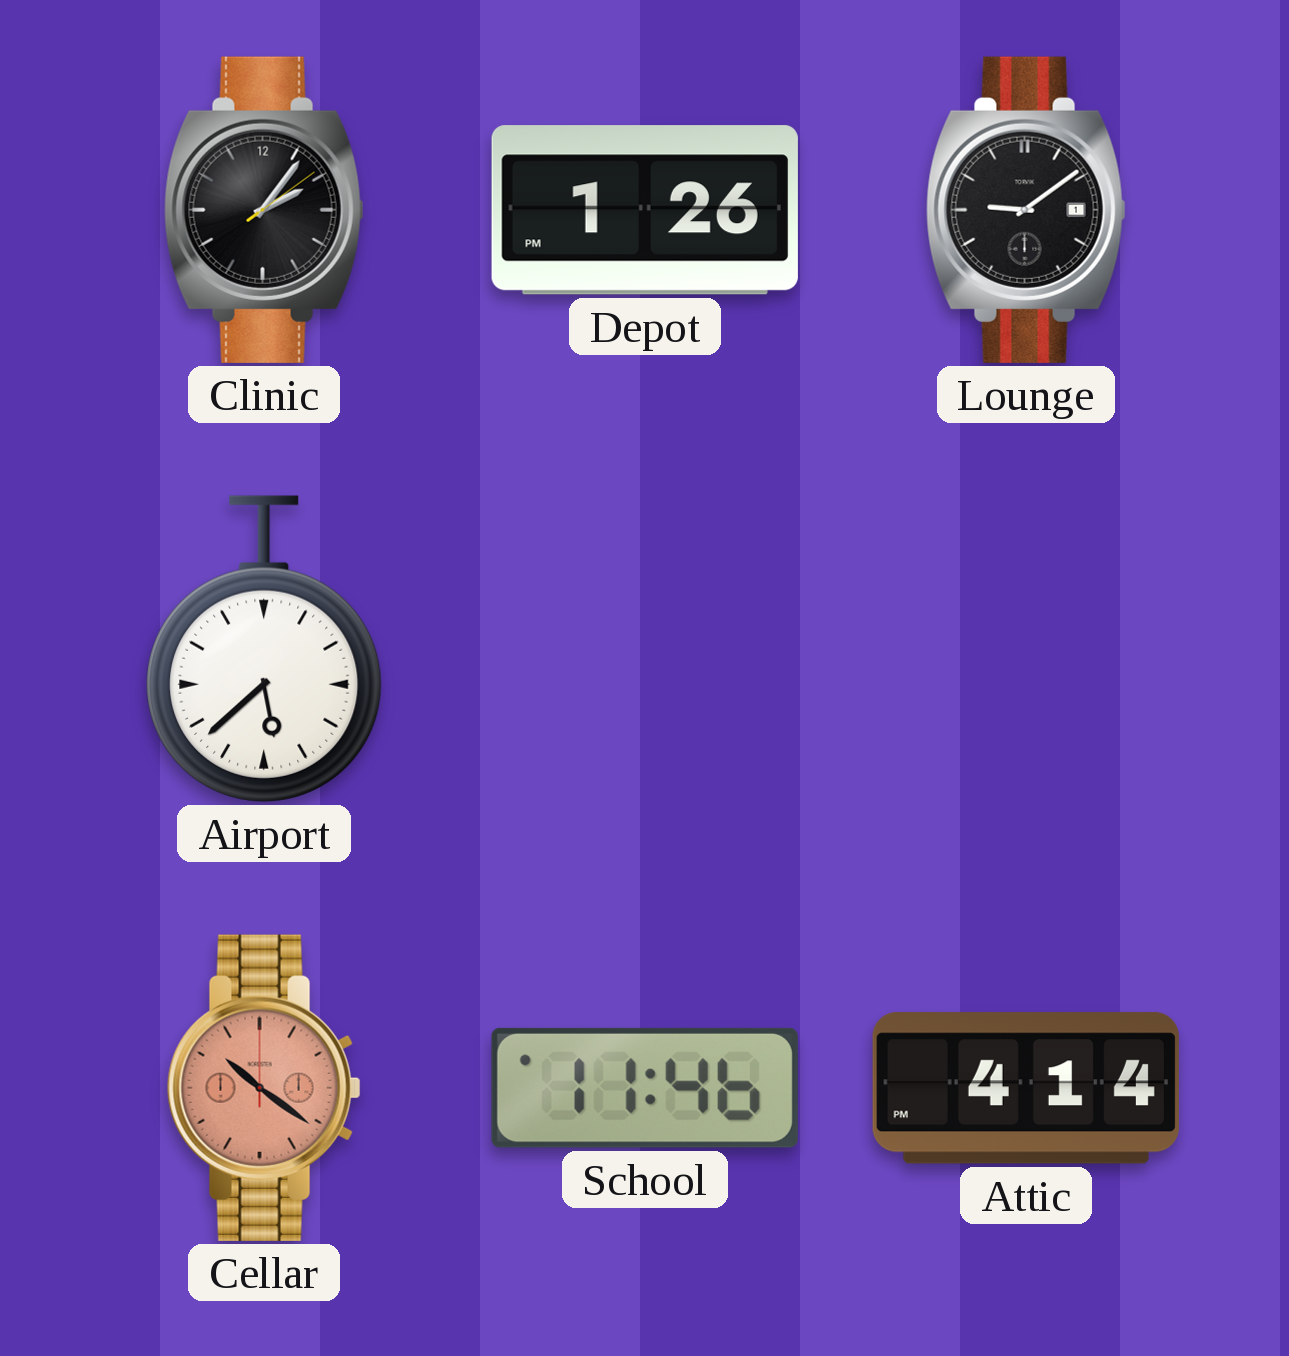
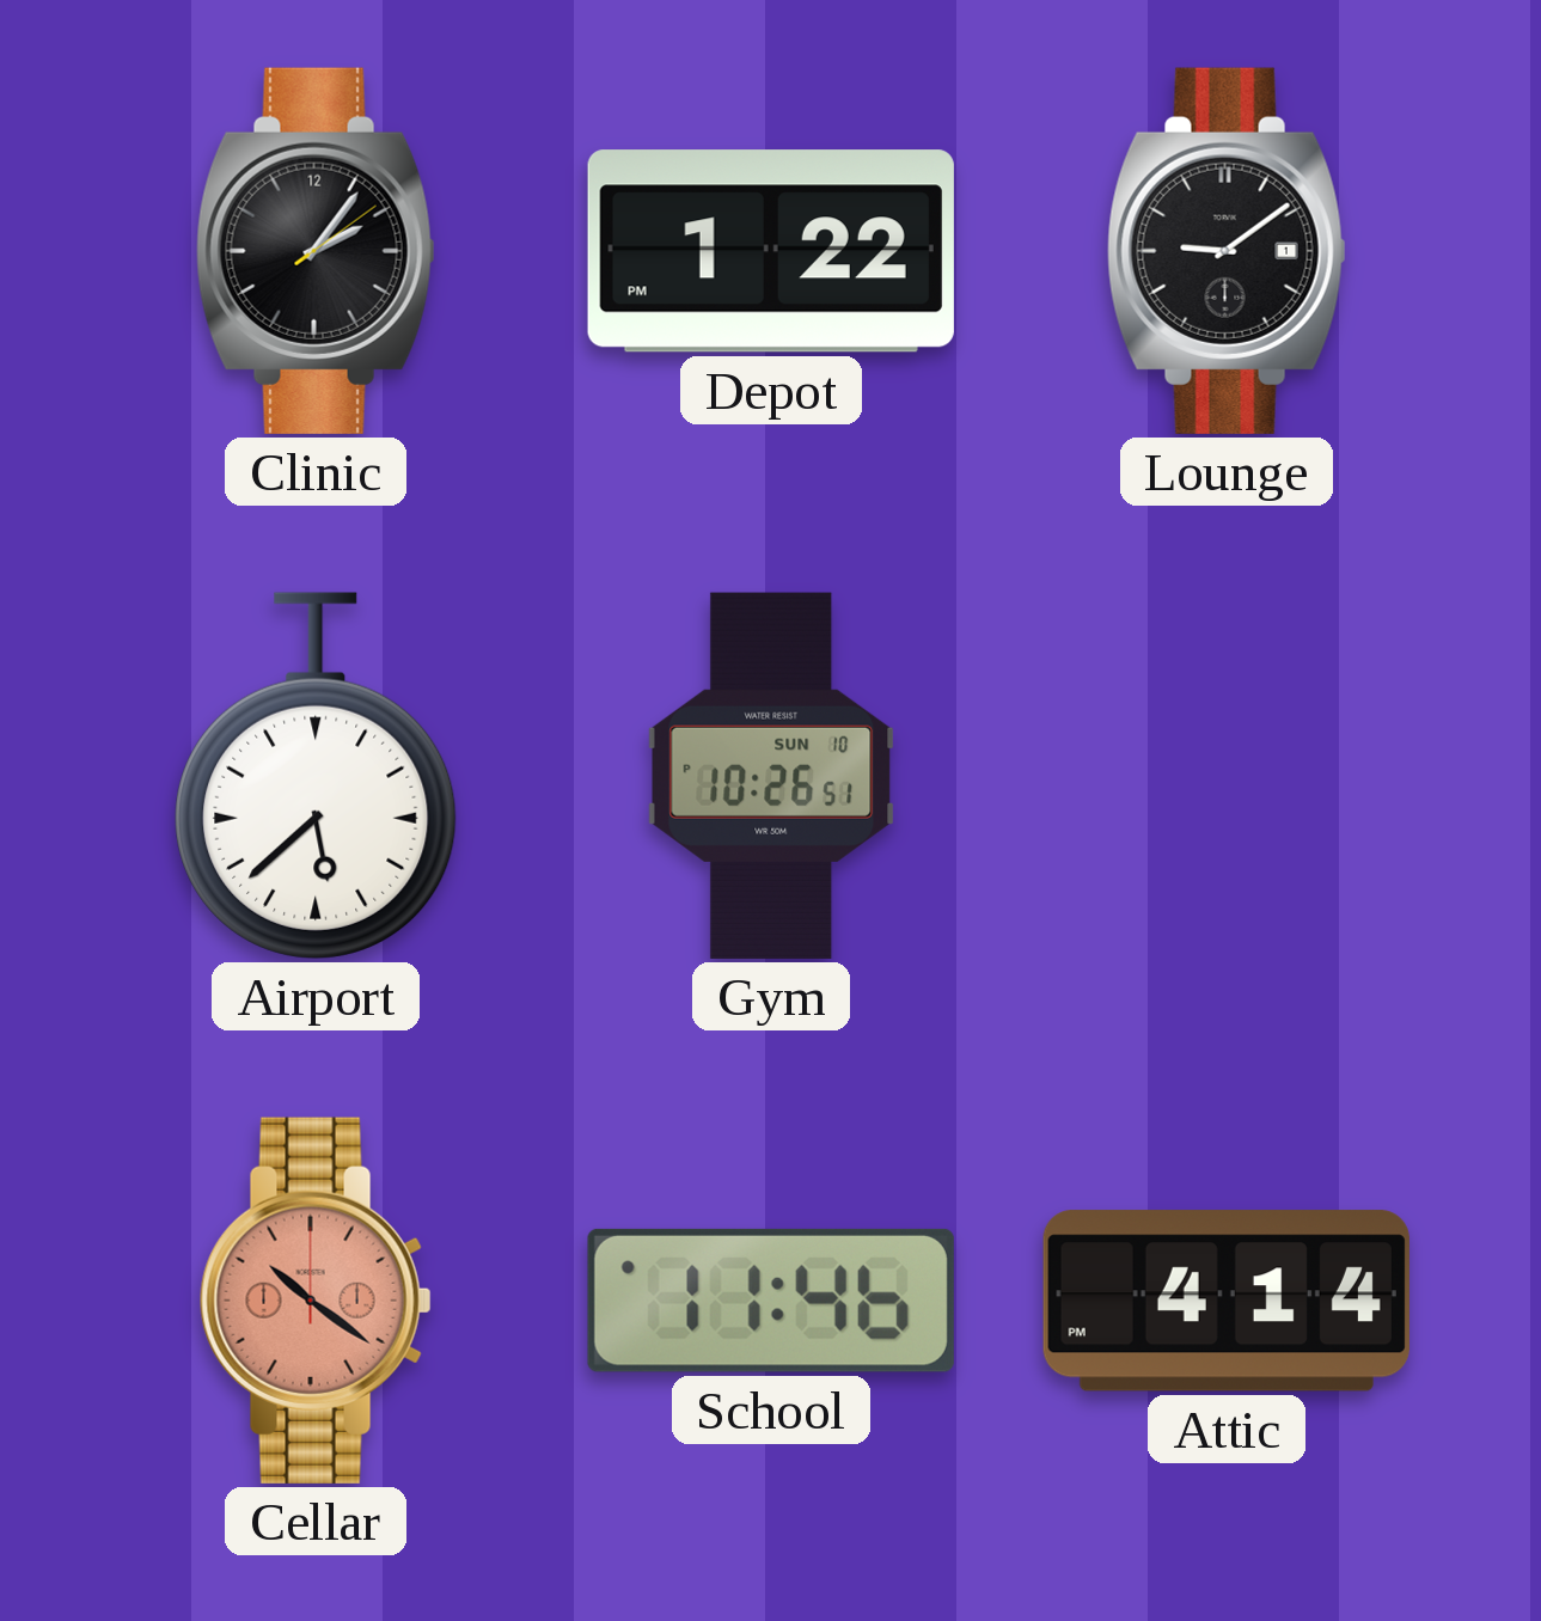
Depot: 1:26 -> 1:22 (771, 251)
Gym: none -> 10:26 (771, 776)
